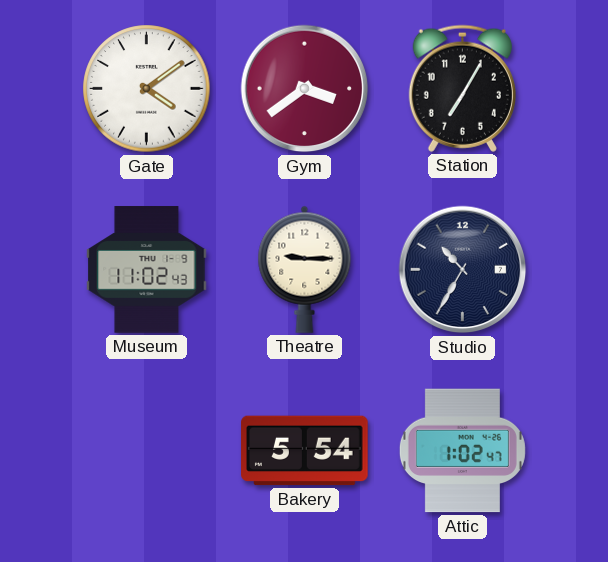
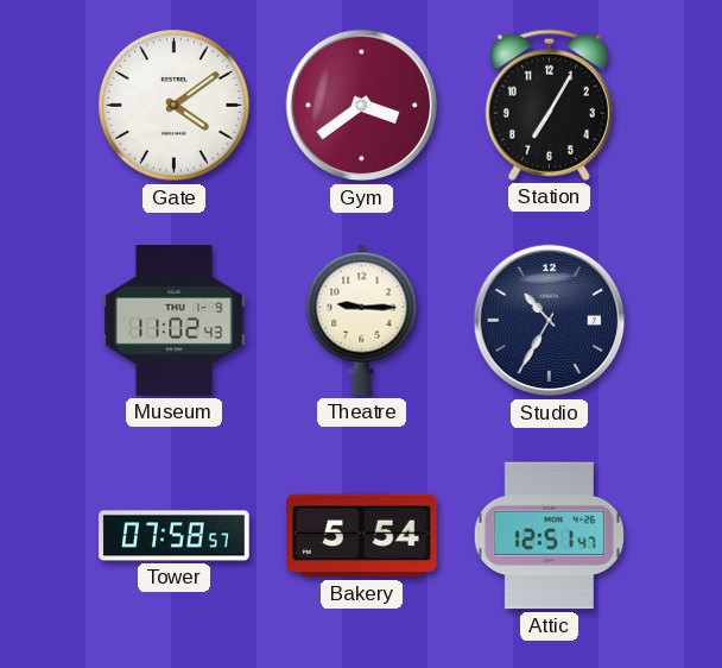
Tower: none -> 07:58 (175, 536)
Attic: 1:02 -> 12:51 (549, 536)
